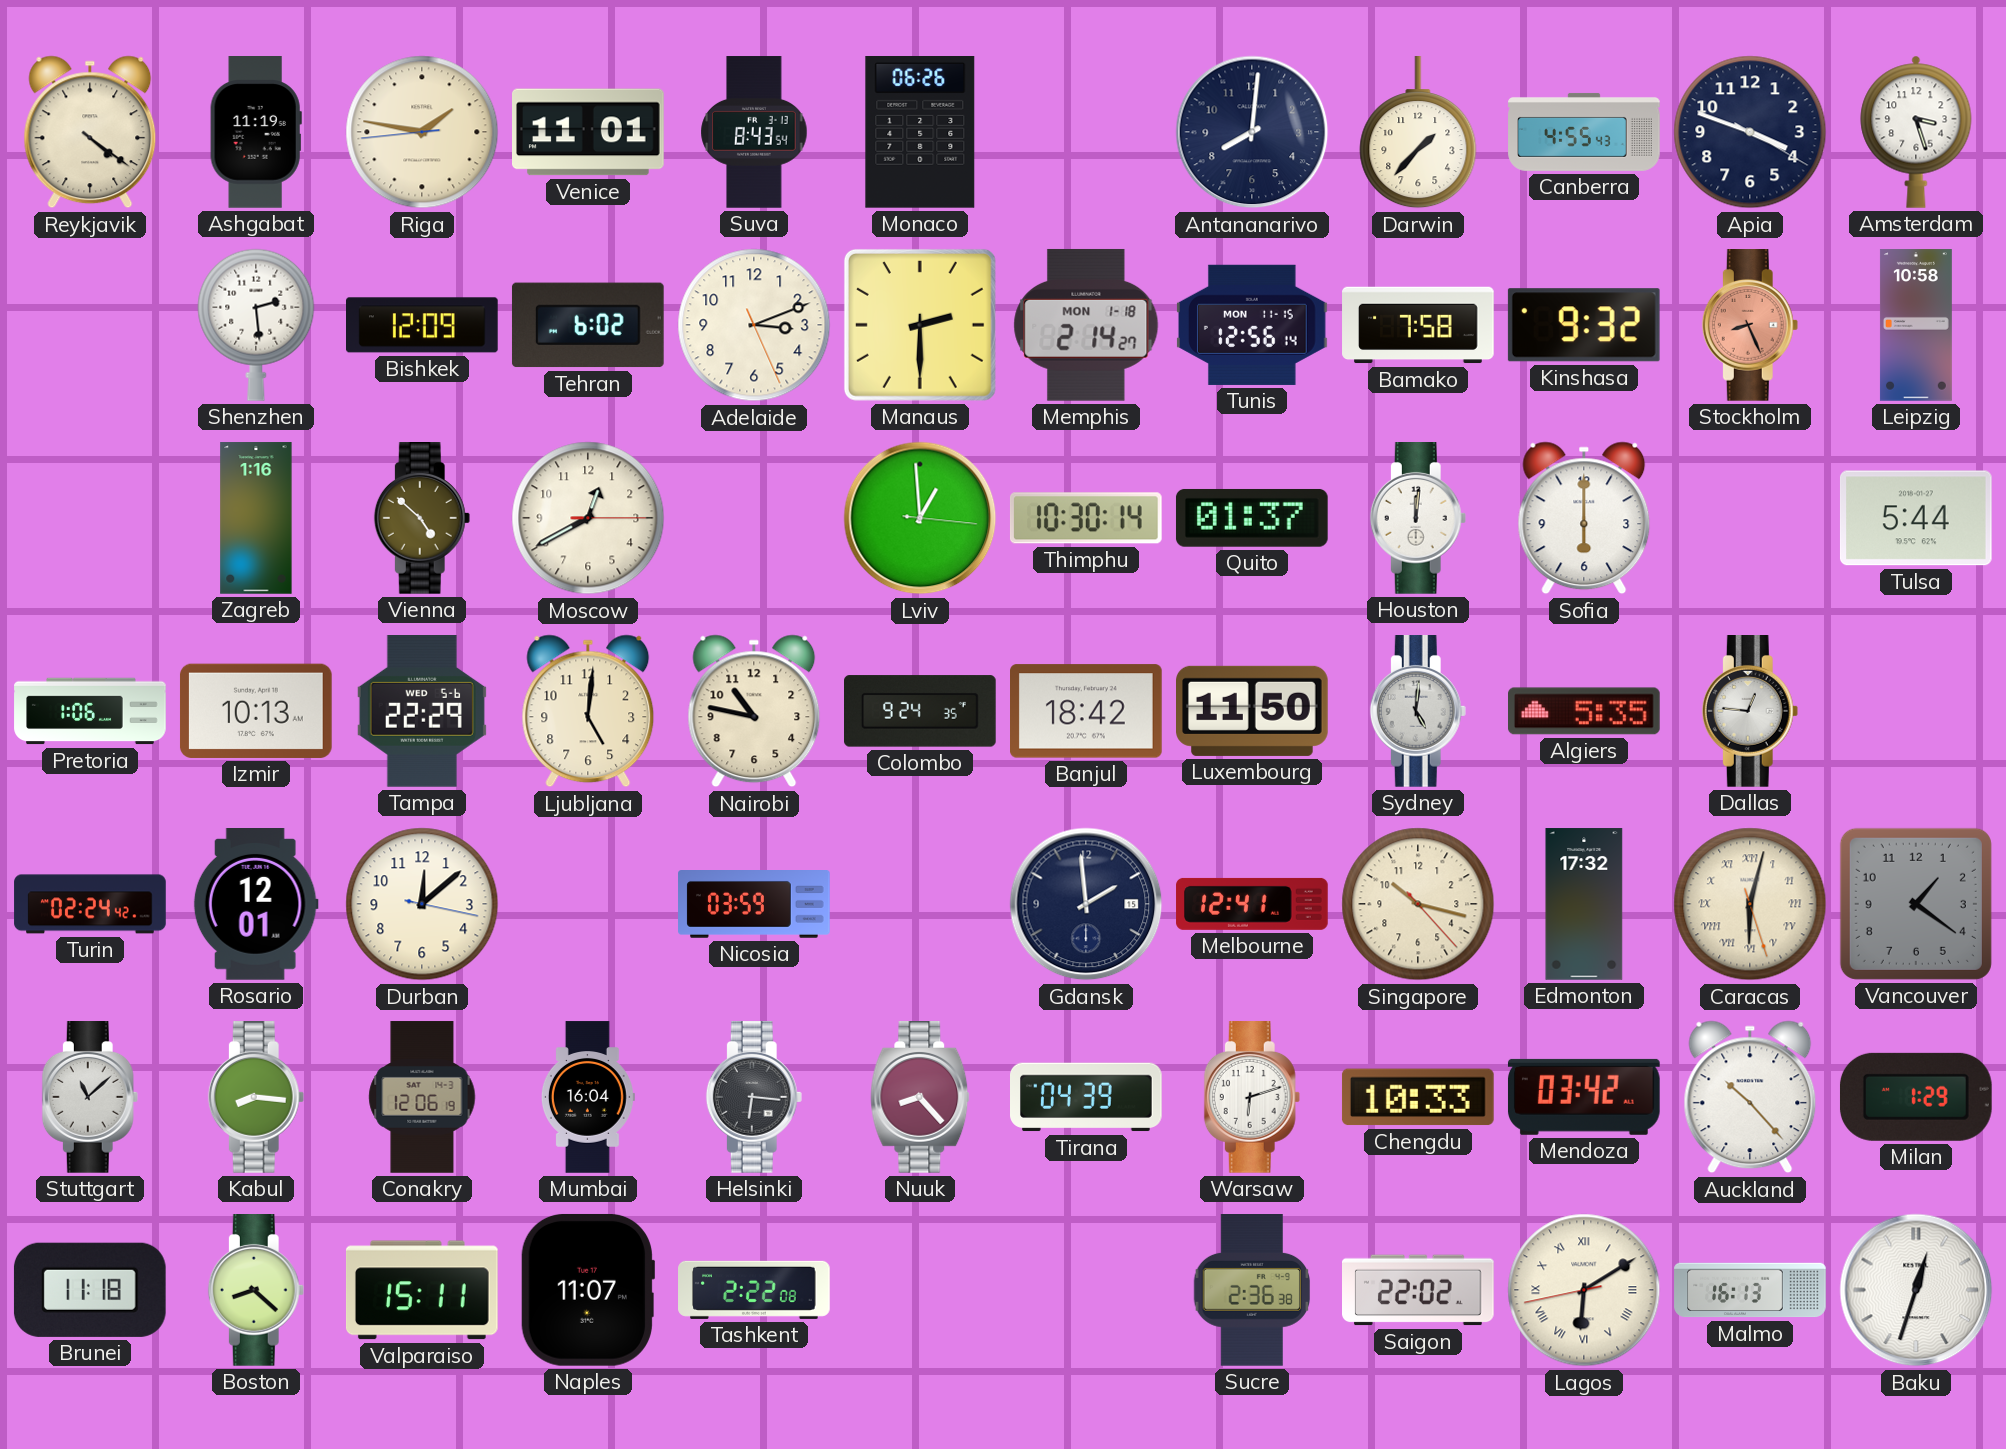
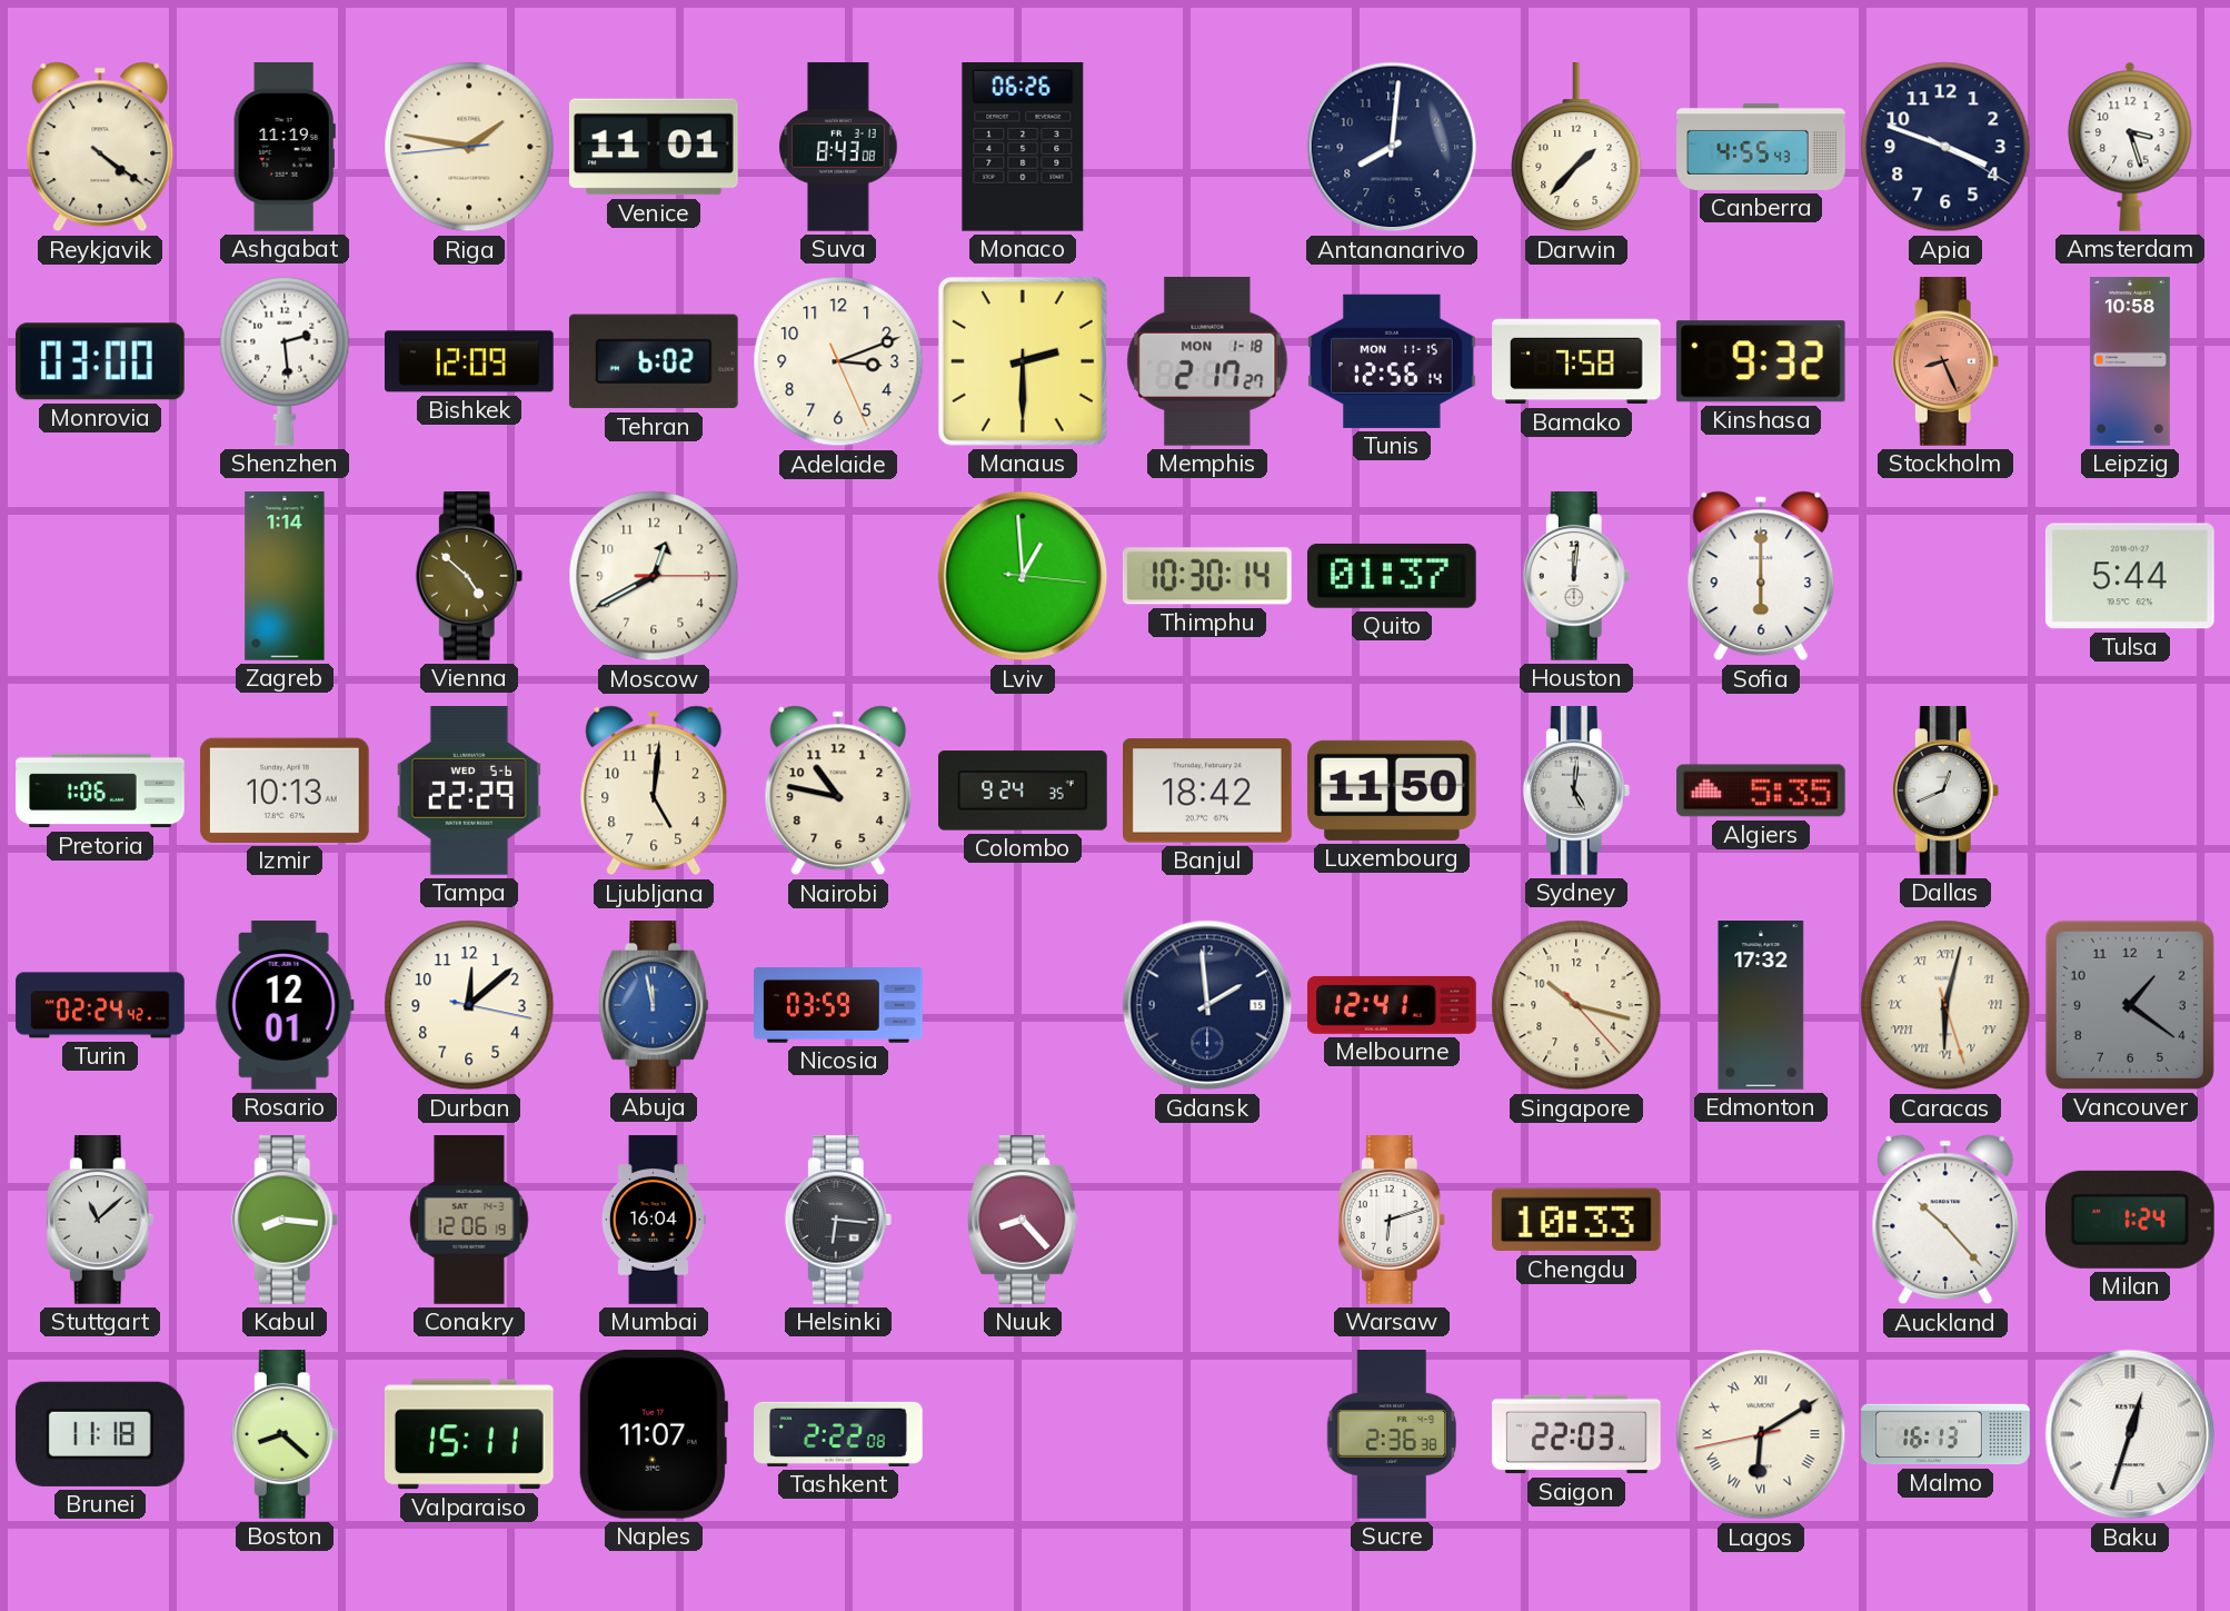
Suva: 8:43:54 -> 8:43:08 (838, 147)
Monrovia: none -> 03:00 (100, 361)
Memphis: 2:14 -> 2:17 (1207, 361)
Zagreb: 1:16 -> 1:14 (285, 576)
Dallas: 12:46 -> 12:41 (1945, 792)
Abuja: none -> 11:58 (654, 1006)
Tirana: 04:39 -> none (1087, 1097)
Mendoza: 03:42 -> none (1584, 1097)
Milan: 1:29 -> 1:24 (2130, 1220)
Saigon: 22:02 -> 22:03 (1577, 1434)
